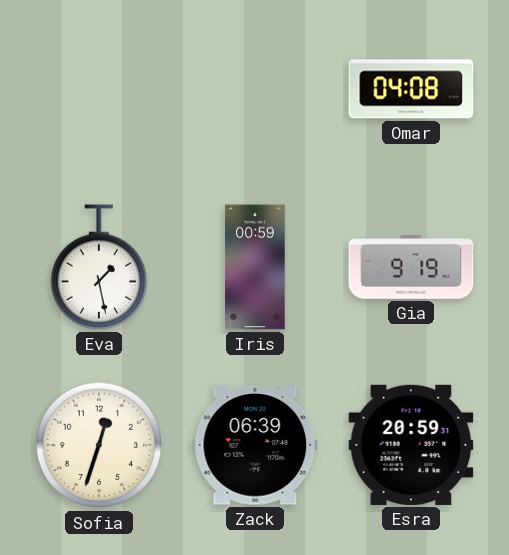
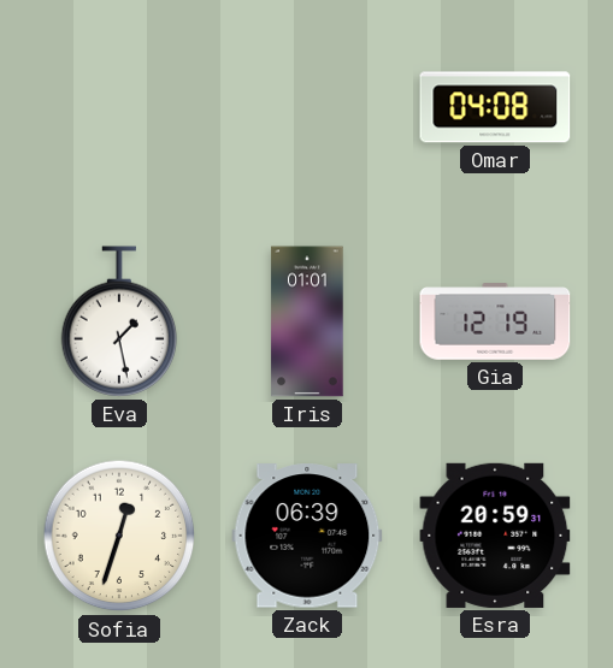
Iris: 00:59 -> 01:01 (307, 321)
Gia: 9:19 -> 12:19 (495, 321)
